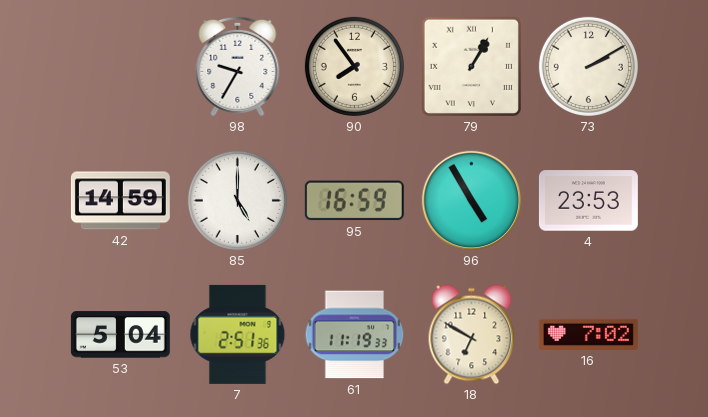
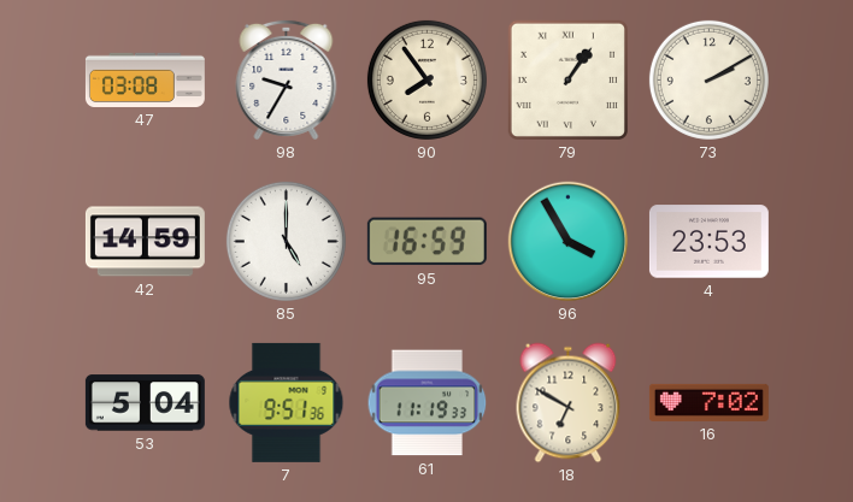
47: none -> 03:08 (145, 79)
79: 1:05 -> 1:06 (567, 79)
96: 4:55 -> 3:55 (569, 242)
7: 2:51 -> 9:51 (287, 402)
